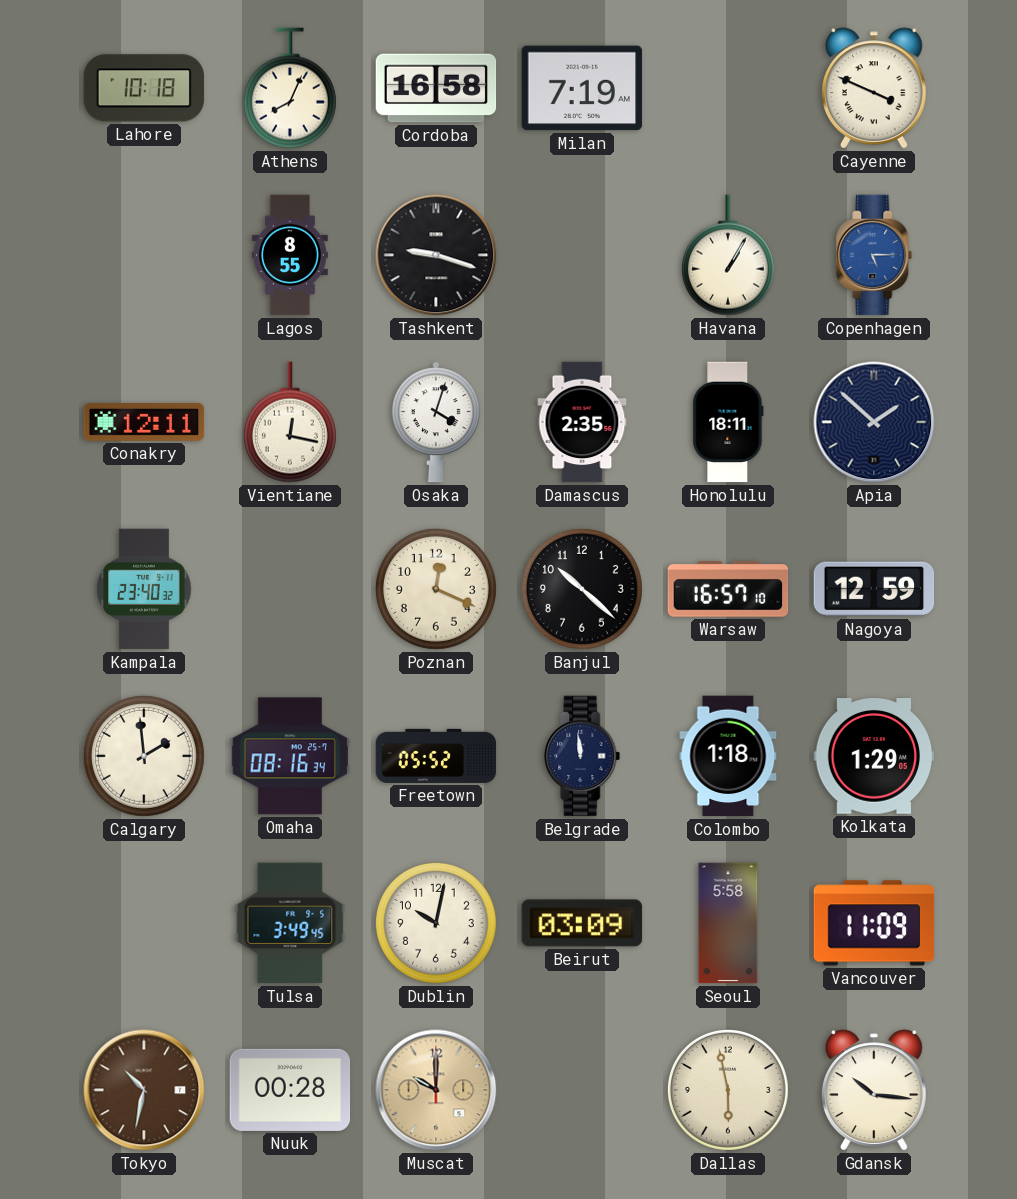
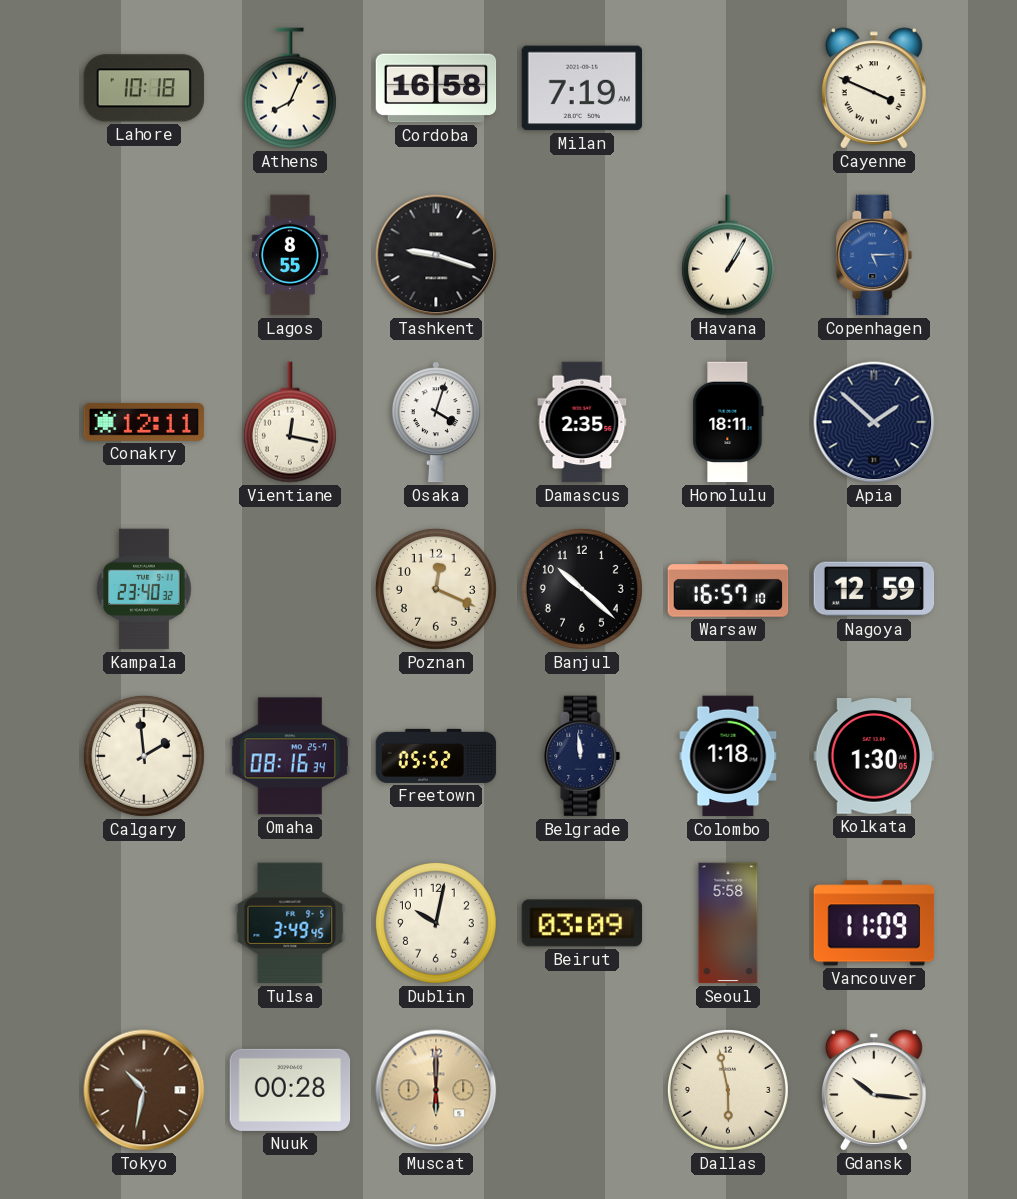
Kolkata: 1:29 -> 1:30 (874, 757)
Muscat: 10:00 -> 6:00 (436, 1090)
